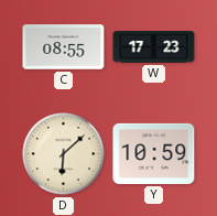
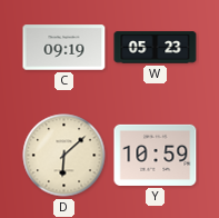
C: 08:55 -> 09:19 (64, 48)
W: 17:23 -> 05:23 (156, 48)
